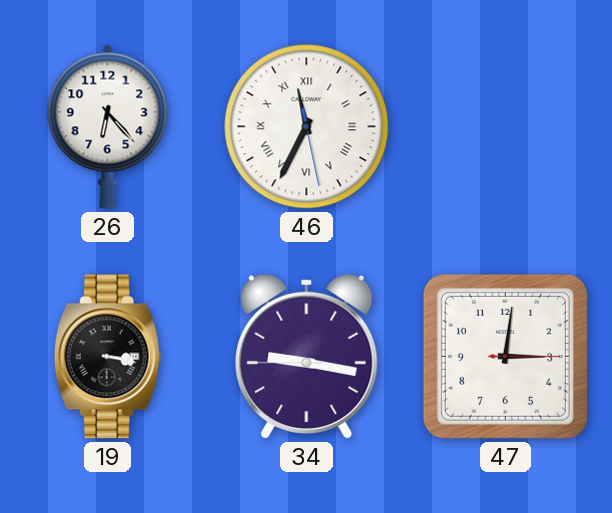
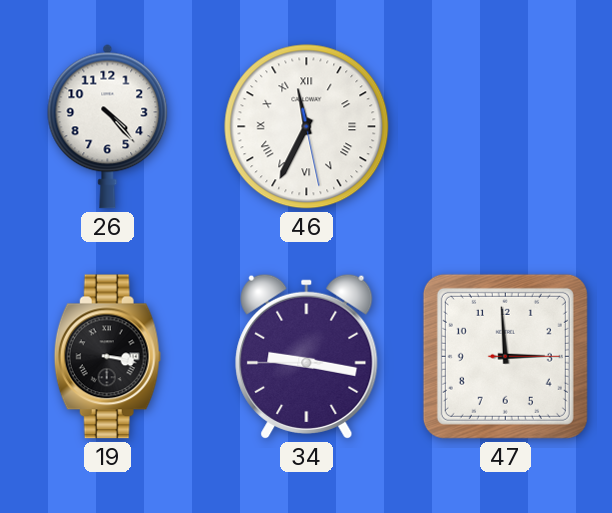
26: 6:23 -> 4:23 (108, 126)
47: 3:01 -> 2:59 (505, 356)
